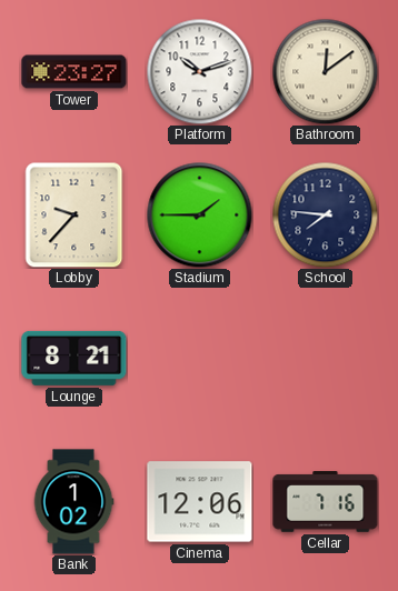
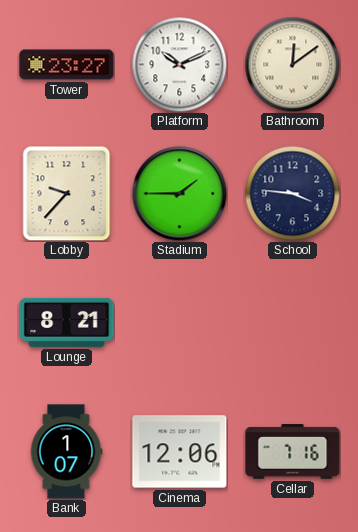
Platform: 10:12 -> 10:11 (179, 64)
School: 7:46 -> 3:46 (292, 193)
Bank: 1:02 -> 1:07 (66, 452)
